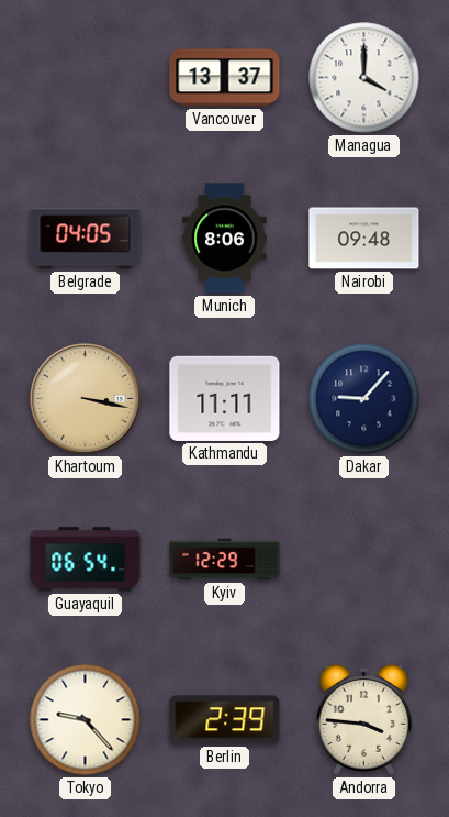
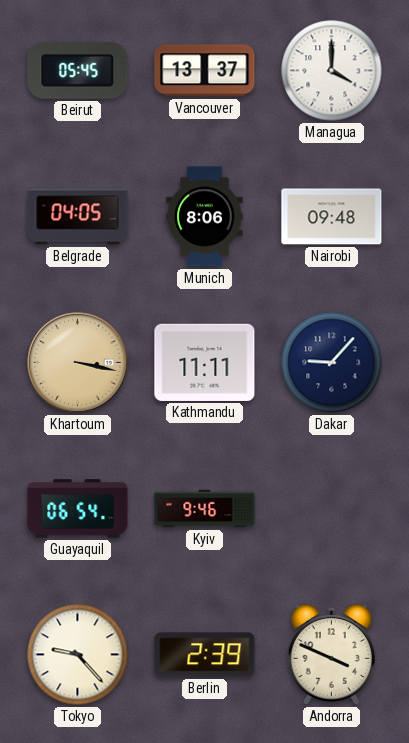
Beirut: none -> 05:45 (78, 70)
Kyiv: 12:29 -> 9:46 (205, 509)
Andorra: 3:46 -> 3:49 (331, 654)
